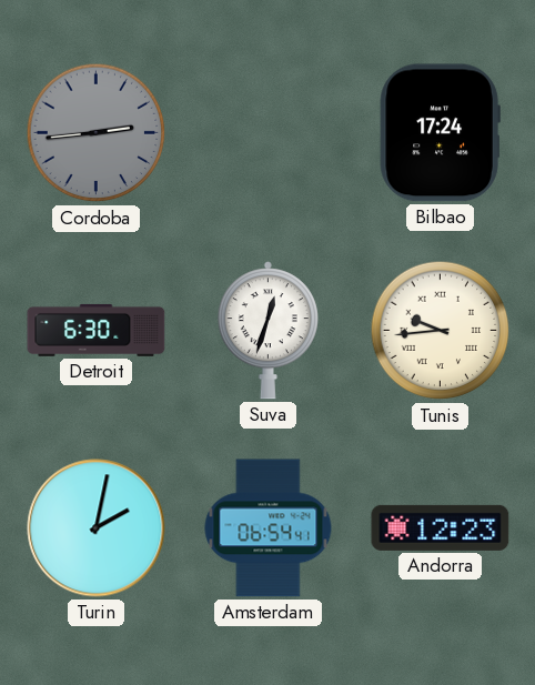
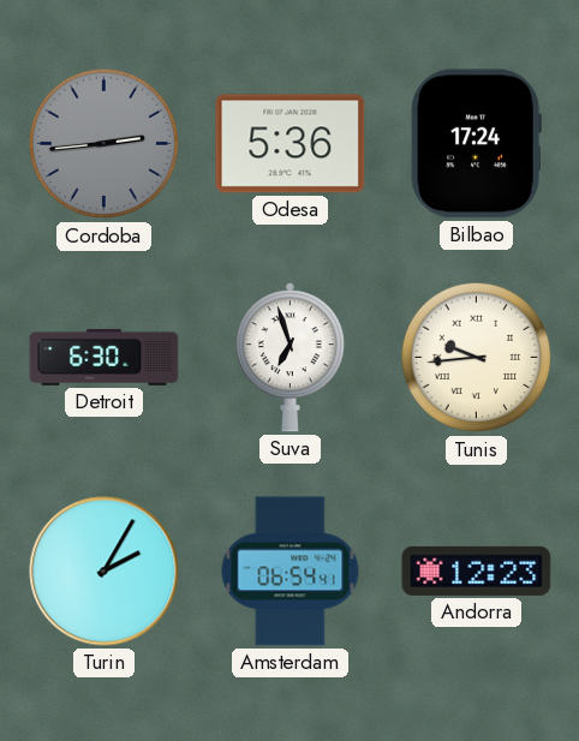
Odesa: none -> 5:36 (291, 144)
Suva: 12:33 -> 6:57 (289, 358)
Turin: 2:02 -> 2:05 (105, 572)
